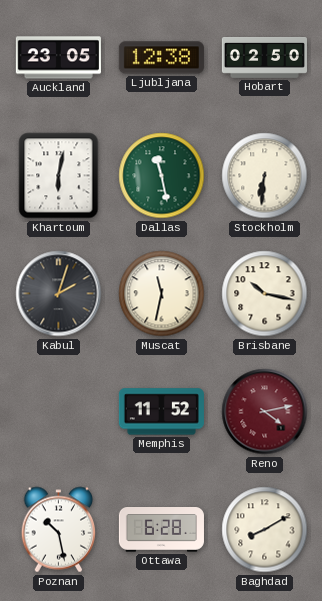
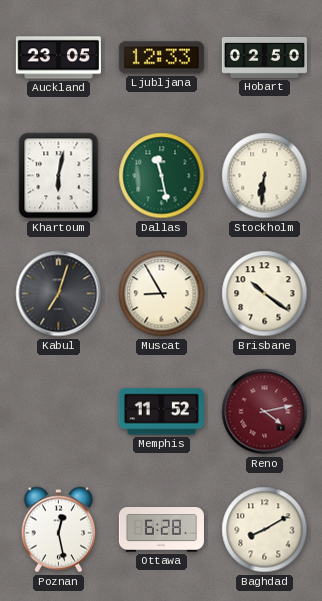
Ljubljana: 12:38 -> 12:33 (161, 58)
Kabul: 2:03 -> 7:03 (59, 294)
Muscat: 11:32 -> 8:55 (162, 294)
Brisbane: 10:17 -> 10:21 (265, 294)
Poznan: 10:28 -> 12:28 (59, 530)
